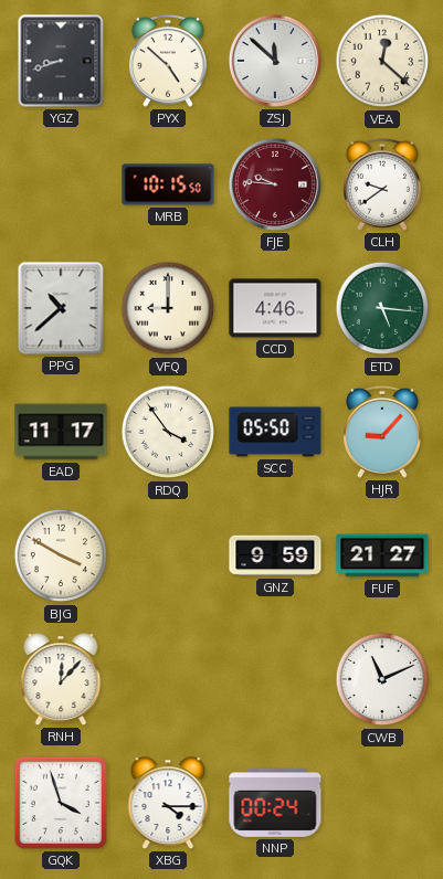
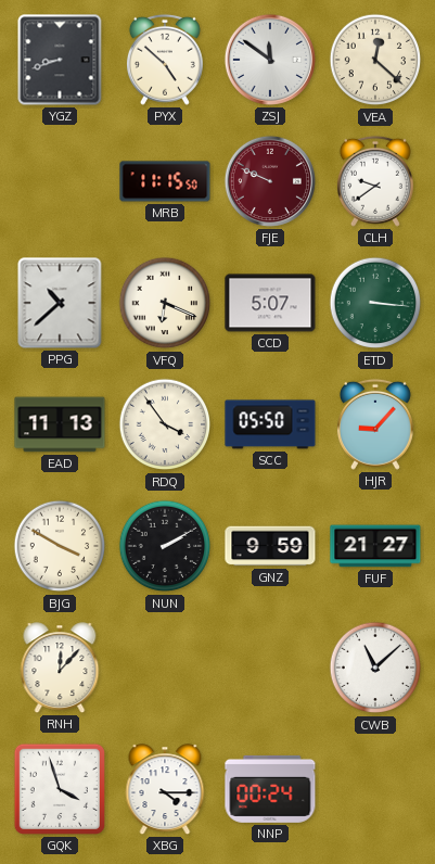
ZSJ: 11:52 -> 11:51 (270, 60)
MRB: 10:15 -> 11:15 (165, 181)
FJE: 9:46 -> 9:49 (270, 181)
VFQ: 9:00 -> 6:19 (165, 303)
CCD: 4:46 -> 5:07 (270, 303)
ETD: 5:16 -> 3:16 (375, 303)
EAD: 11:17 -> 11:13 (60, 424)
NUN: none -> 2:10 (165, 546)
CWB: 11:11 -> 11:08 (375, 668)
